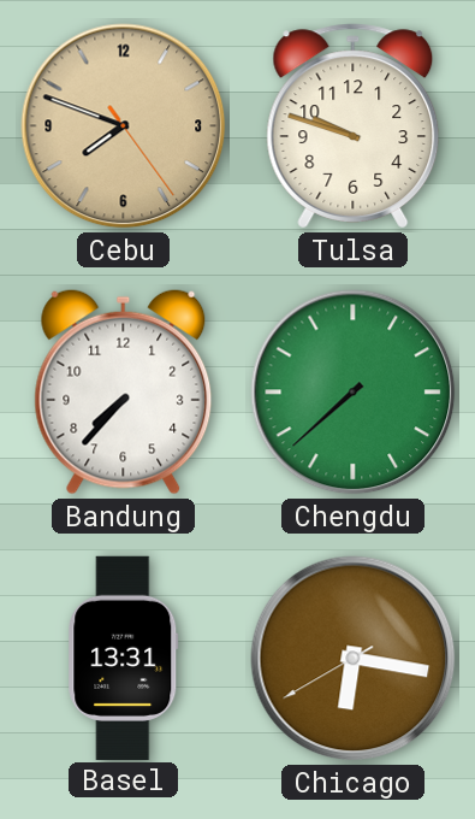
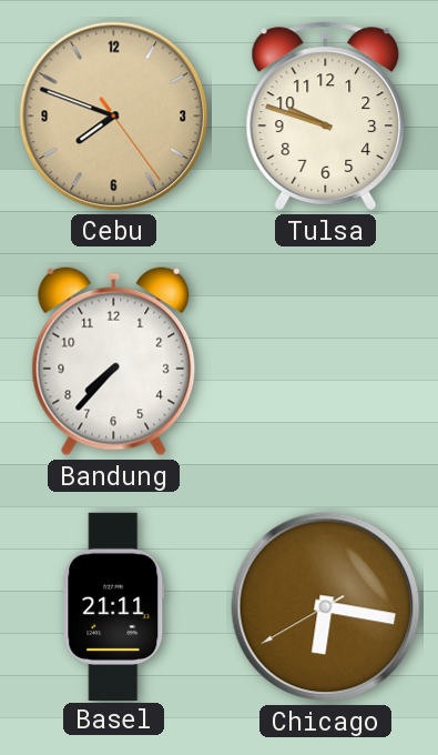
Chengdu: 7:38 -> none (354, 393)
Basel: 13:31 -> 21:11 (114, 606)
